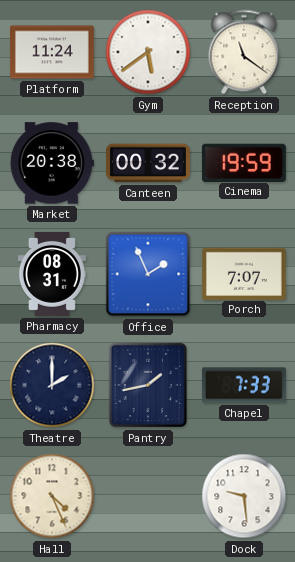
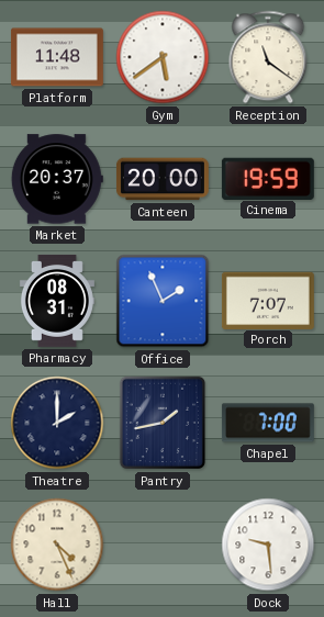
Platform: 11:24 -> 11:48 (57, 57)
Market: 20:38 -> 20:37 (57, 179)
Canteen: 00:32 -> 20:00 (163, 179)
Chapel: 7:33 -> 7:00 (268, 423)
